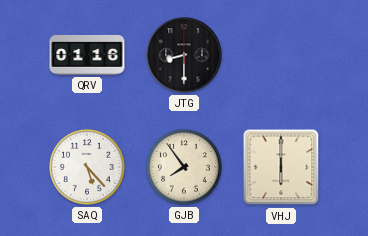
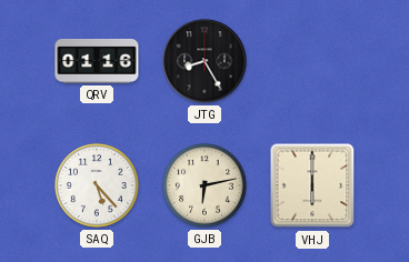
JTG: 8:30 -> 8:25 (205, 61)
GJB: 7:54 -> 6:13 (205, 185)
